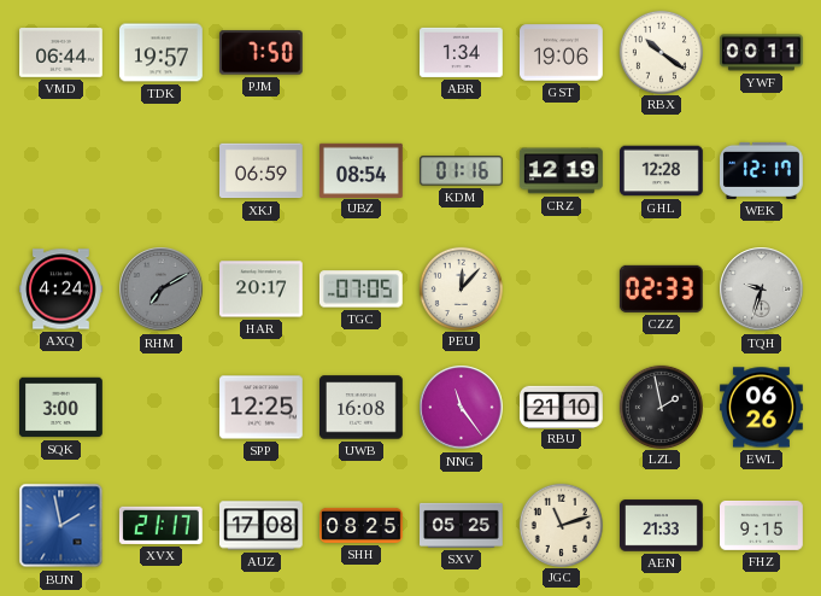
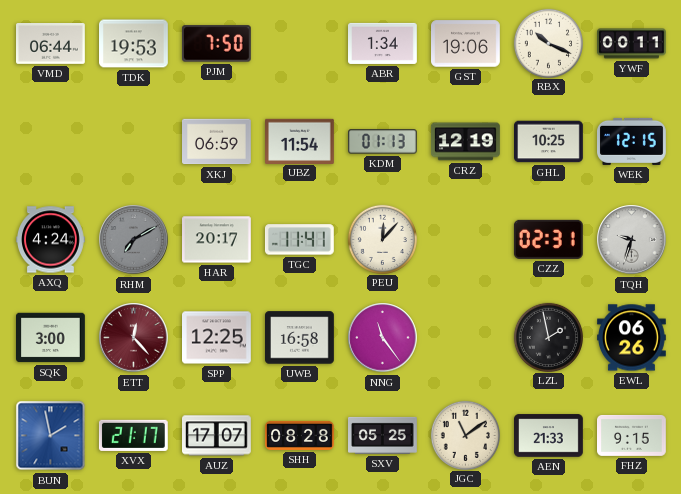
TDK: 19:57 -> 19:53 (134, 44)
RBX: 10:21 -> 10:19 (548, 43)
UBZ: 08:54 -> 11:54 (300, 141)
KDM: 01:16 -> 01:13 (383, 142)
GHL: 12:28 -> 10:25 (549, 142)
WEK: 12:17 -> 12:15 (632, 141)
TGC: 07:05 -> 11:41 (299, 240)
CZZ: 02:33 -> 02:31 (548, 239)
ETT: none -> 12:23 (134, 338)
UWB: 16:08 -> 16:58 (300, 338)
RBU: 21:10 -> none (562, 407)
AUZ: 17:08 -> 17:07 (217, 436)
SHH: 08:25 -> 08:28 (300, 435)
JGC: 11:12 -> 11:09 (465, 435)
